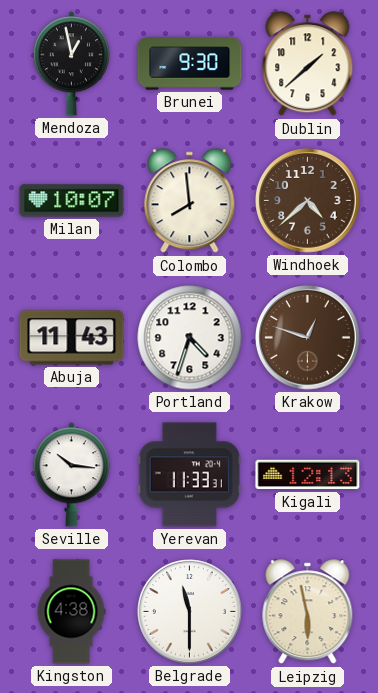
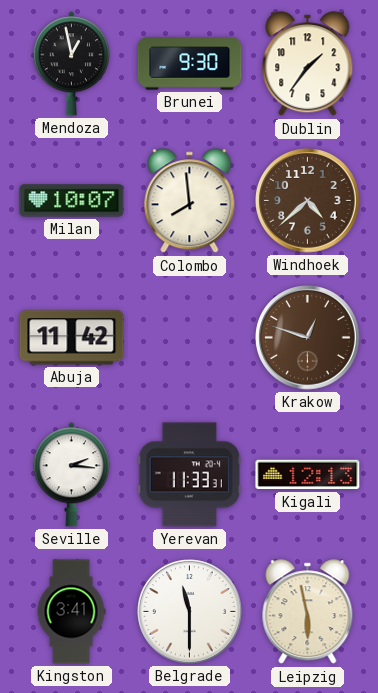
Dublin: 1:38 -> 1:36 (308, 64)
Abuja: 11:43 -> 11:42 (72, 338)
Portland: 4:33 -> none (190, 338)
Seville: 10:16 -> 2:16 (71, 475)
Kingston: 4:38 -> 3:41 (71, 612)
